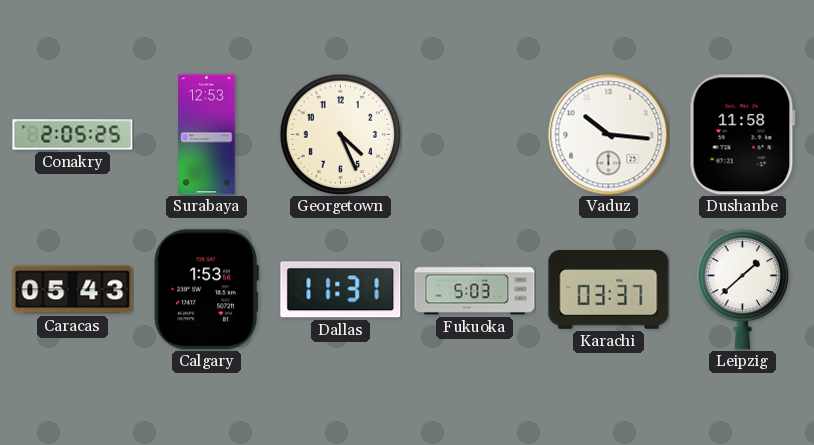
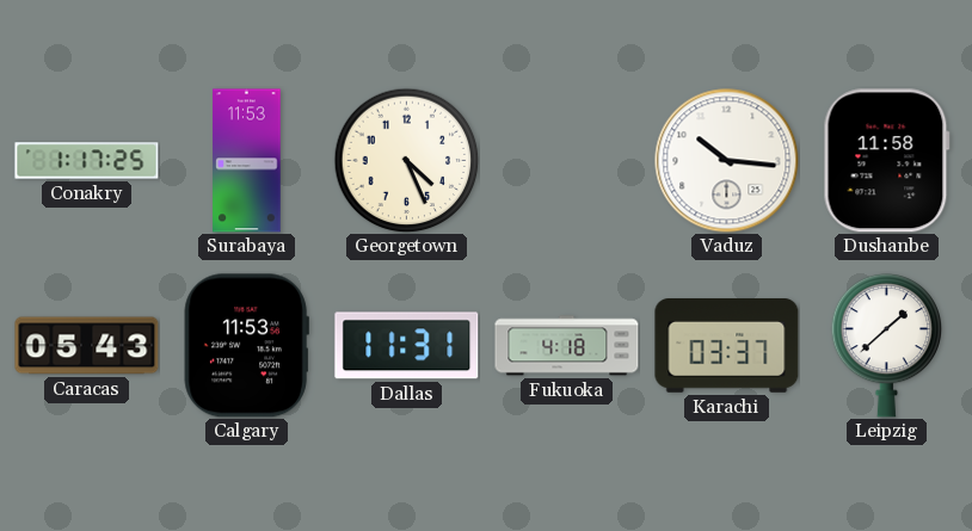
Conakry: 2:05 -> 1:17 (87, 161)
Surabaya: 12:53 -> 11:53 (247, 161)
Calgary: 1:53 -> 11:53 (246, 346)
Fukuoka: 5:03 -> 4:18 (567, 346)
